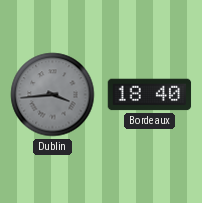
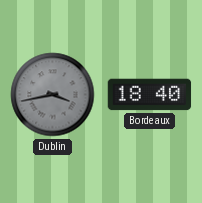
Dublin: 3:44 -> 3:43 (53, 95)
